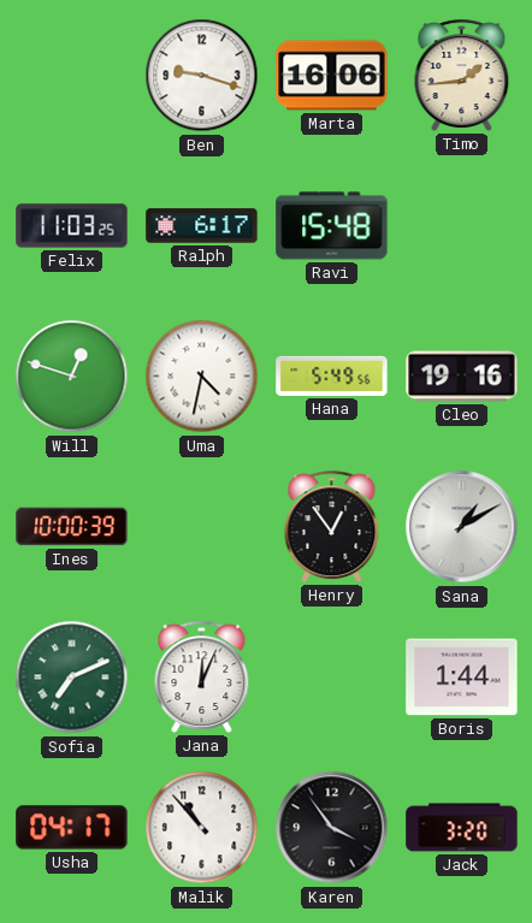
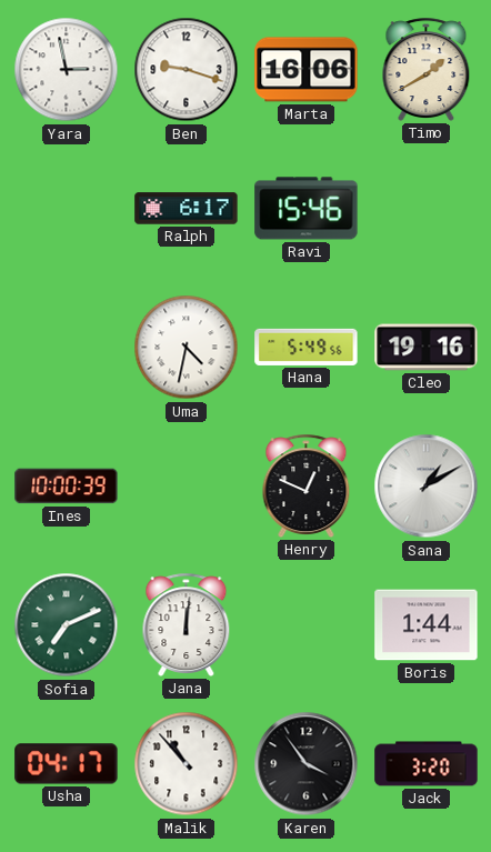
Yara: none -> 2:58 (67, 70)
Timo: 1:44 -> 1:40 (427, 69)
Felix: 11:03 -> none (72, 226)
Ravi: 15:48 -> 15:46 (307, 209)
Will: 12:48 -> none (72, 377)
Henry: 12:54 -> 12:49 (307, 485)
Jana: 12:04 -> 12:01 (187, 624)
